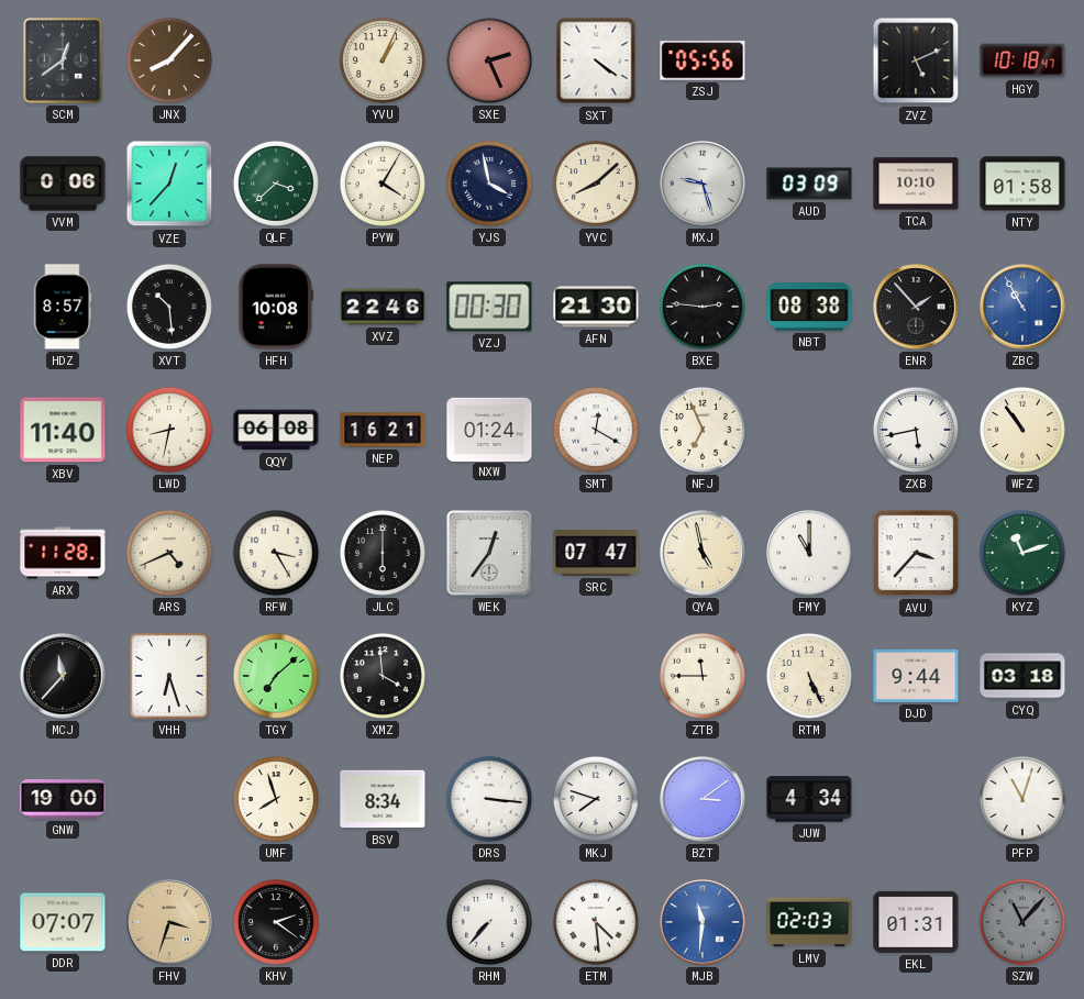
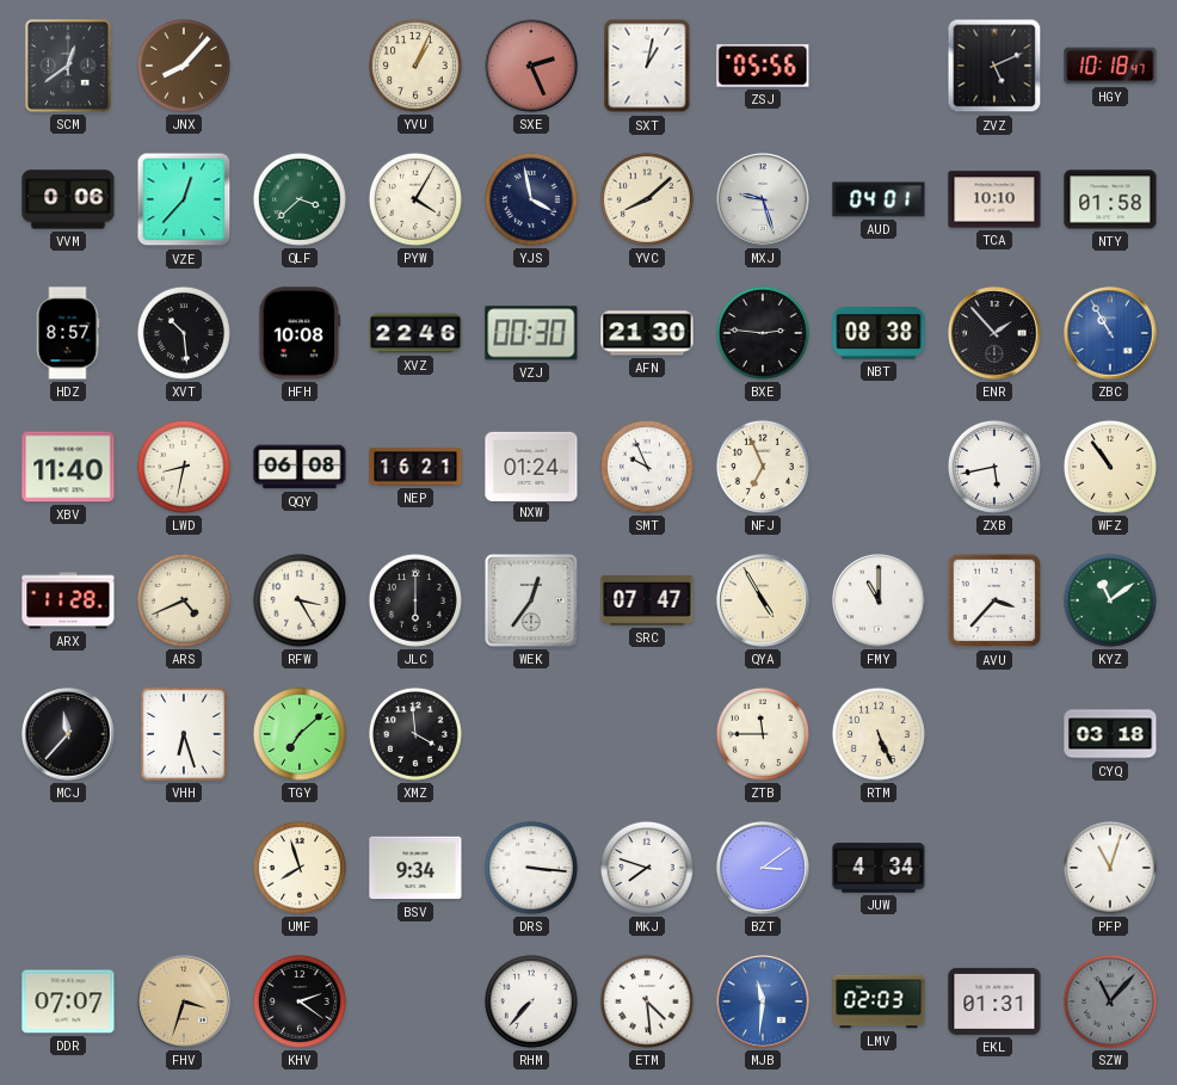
SXT: 4:21 -> 1:02 (647, 66)
AUD: 03:09 -> 04:01 (879, 199)
SMT: 12:20 -> 9:56 (647, 467)
QYA: 4:58 -> 4:55 (763, 600)
KYZ: 11:12 -> 11:09 (1110, 600)
DJD: 9:44 -> none (916, 676)
GNW: 19:00 -> none (63, 799)
BSV: 8:34 -> 9:34 (415, 868)
